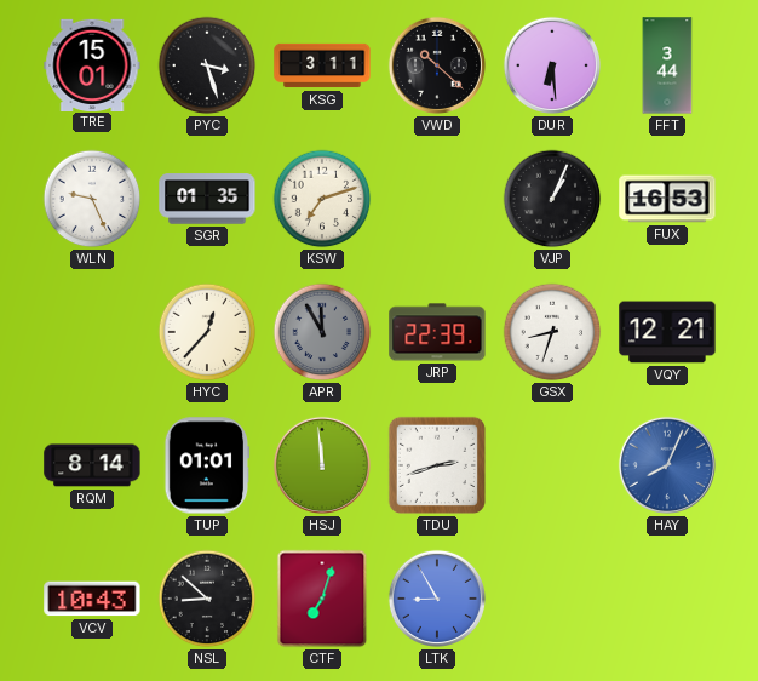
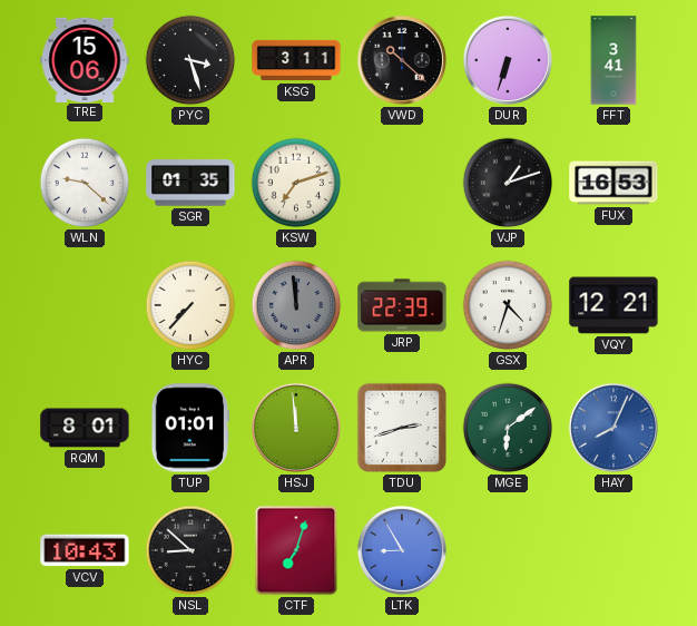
TRE: 15:01 -> 15:06 (85, 59)
DUR: 6:29 -> 6:33 (508, 60)
FFT: 3:44 -> 3:41 (613, 60)
WLN: 9:26 -> 9:22 (85, 183)
VJP: 1:04 -> 1:12 (508, 183)
HYC: 12:37 -> 7:37 (190, 305)
APR: 11:55 -> 11:59 (296, 305)
GSX: 8:33 -> 4:33 (508, 305)
RQM: 8:14 -> 8:01 (85, 428)
MGE: none -> 6:09 (508, 428)
